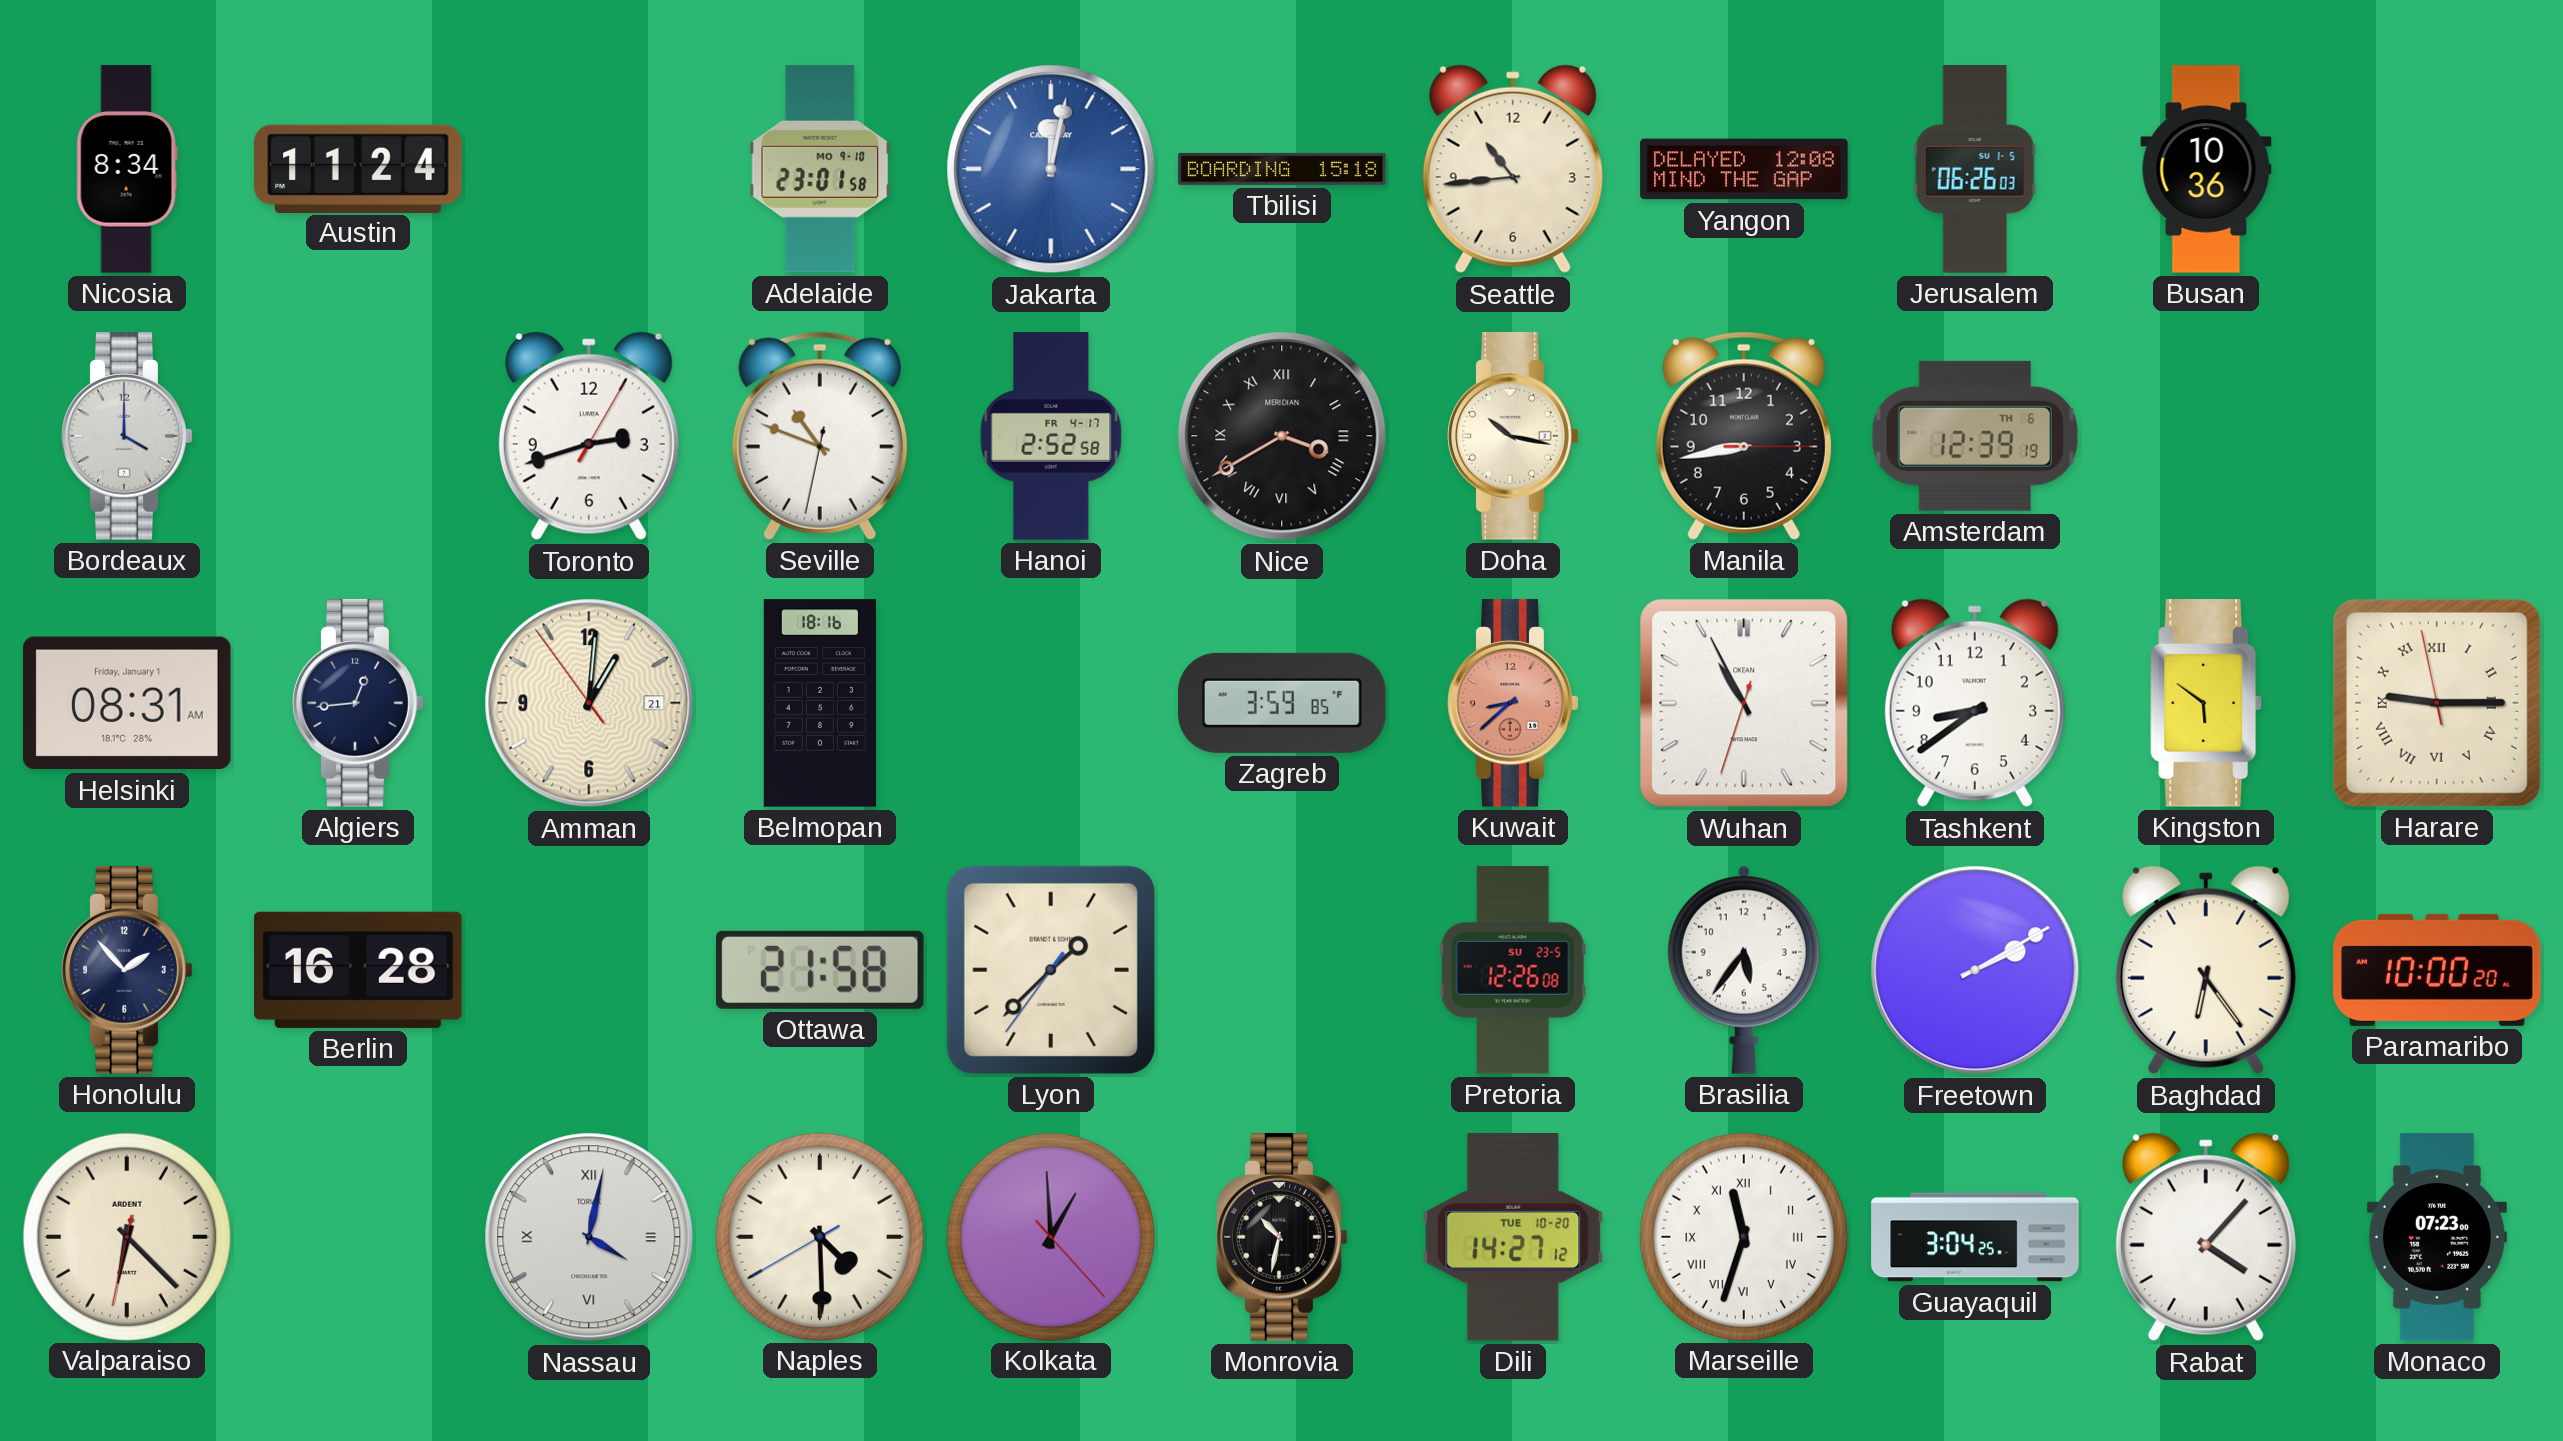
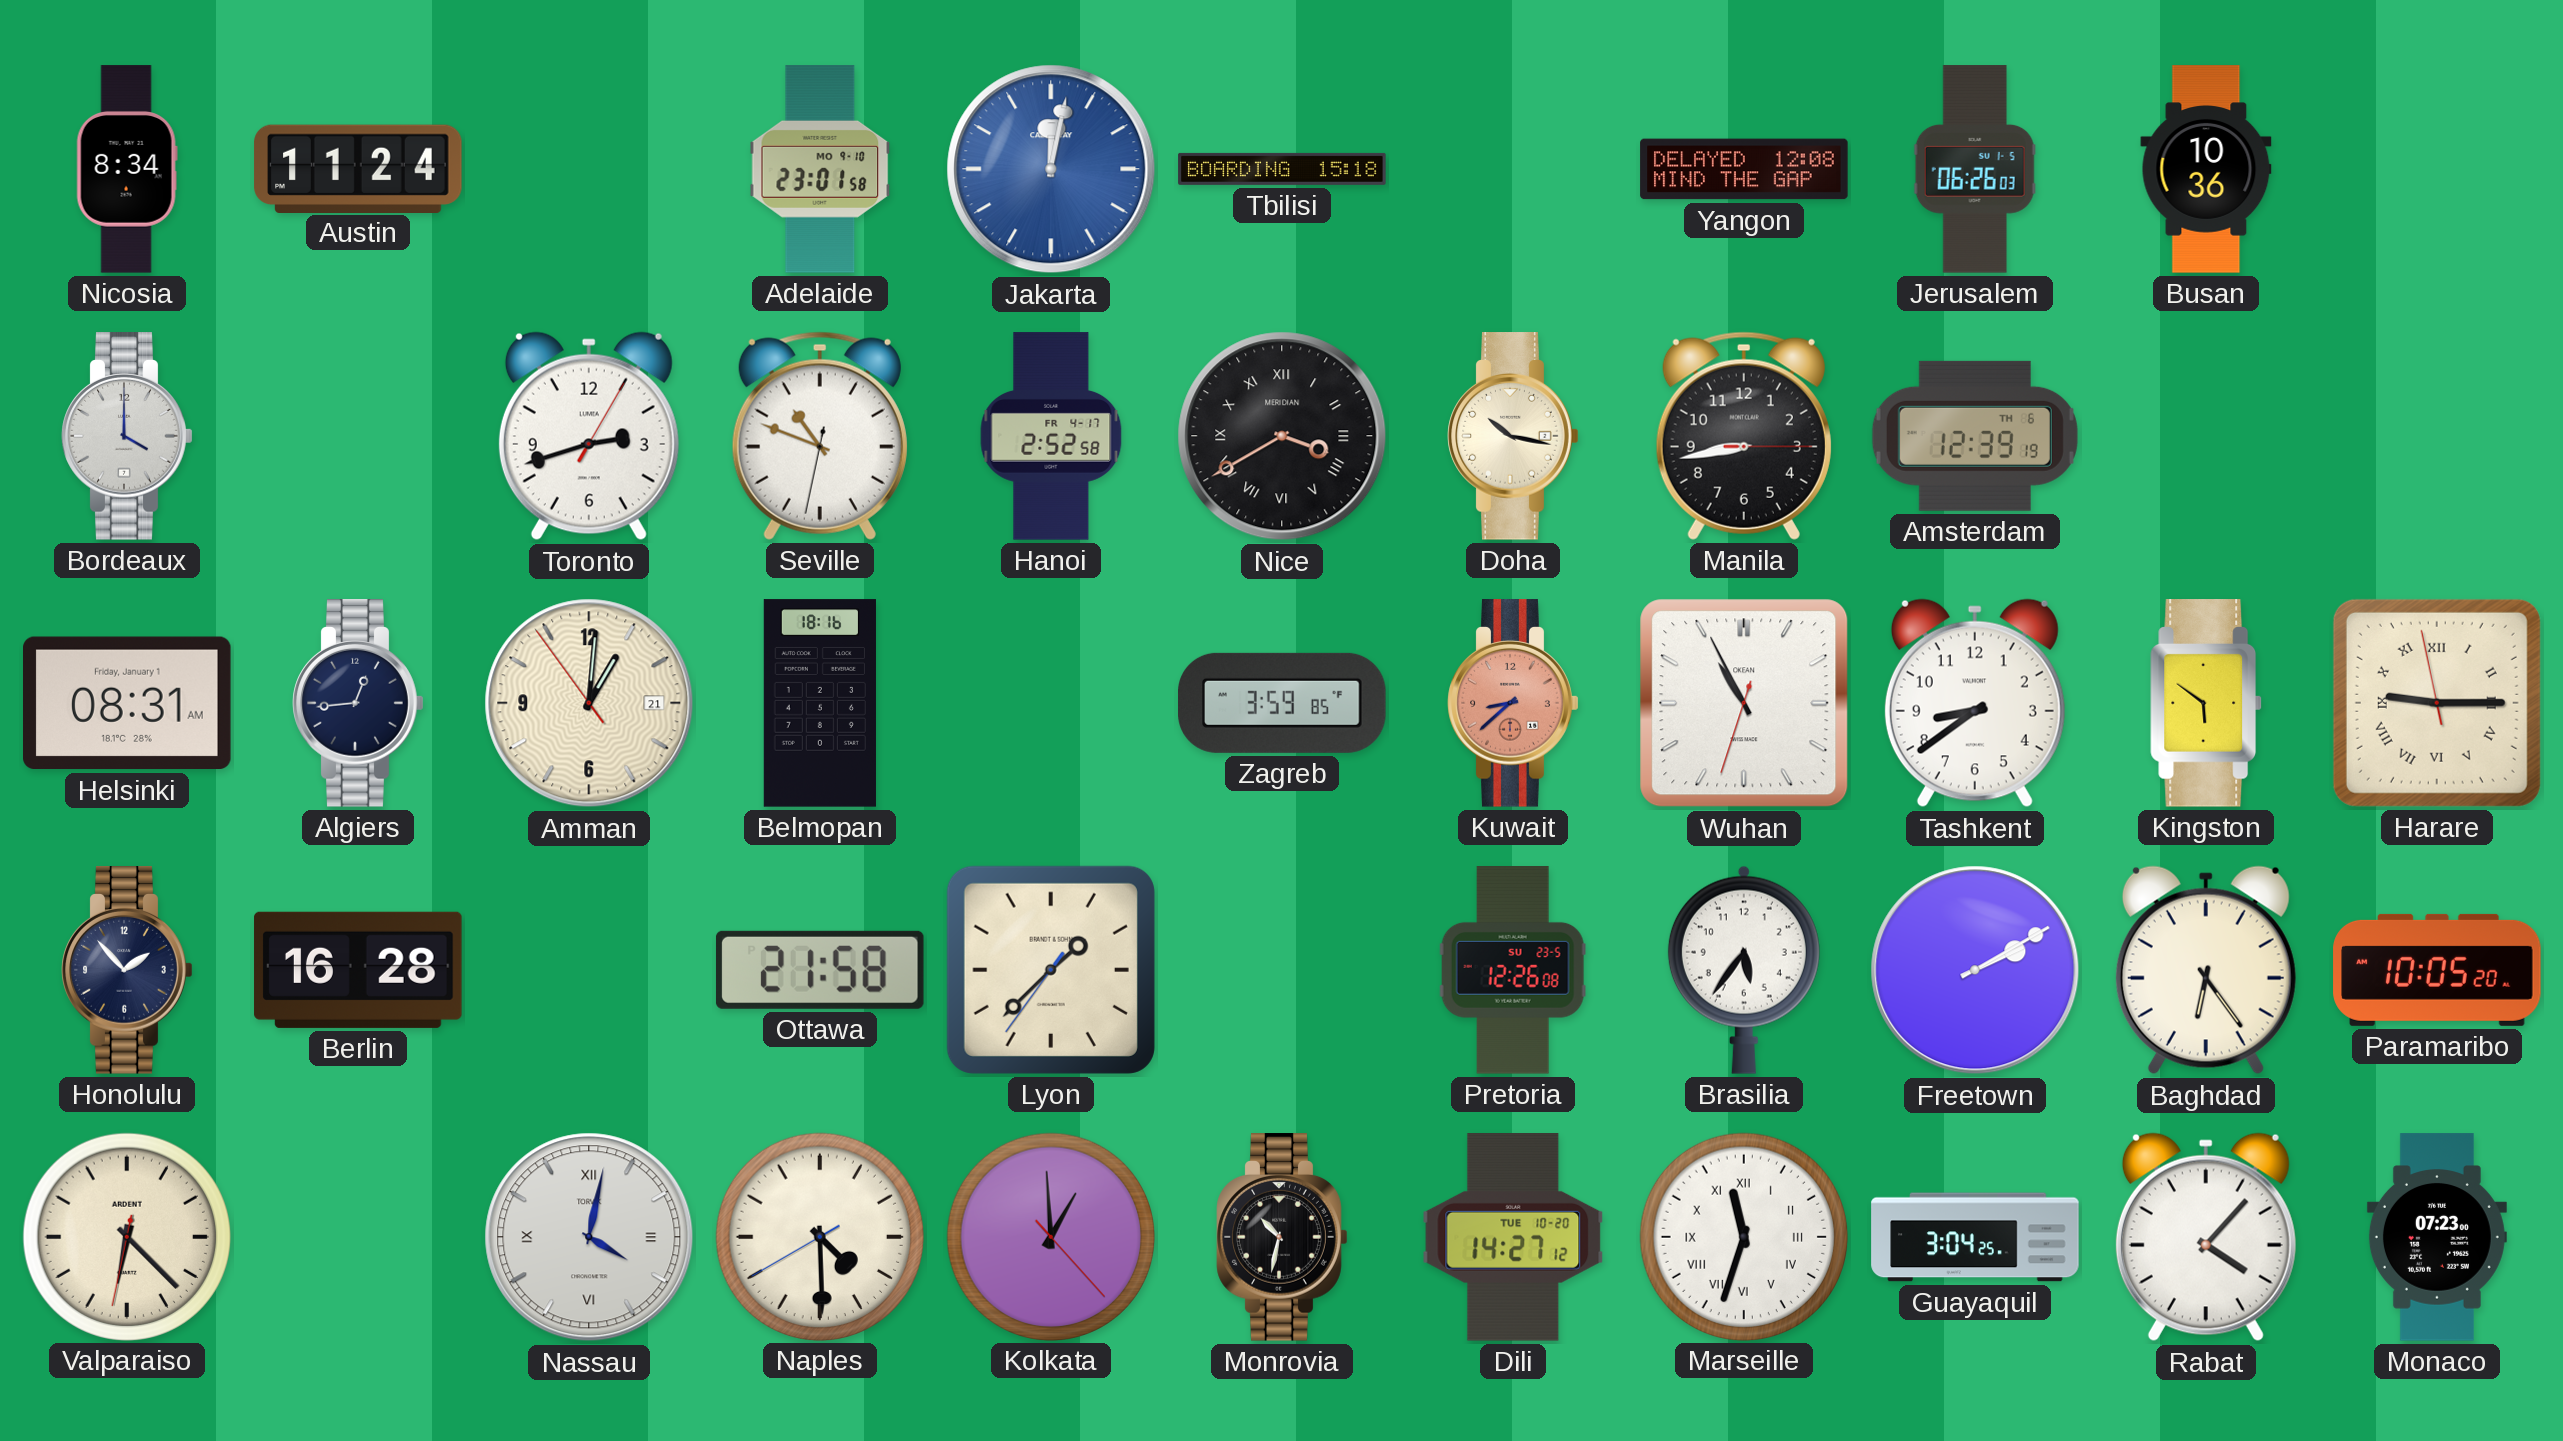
Seattle: 10:44 -> none (1513, 169)
Paramaribo: 10:00 -> 10:05 (2437, 970)
